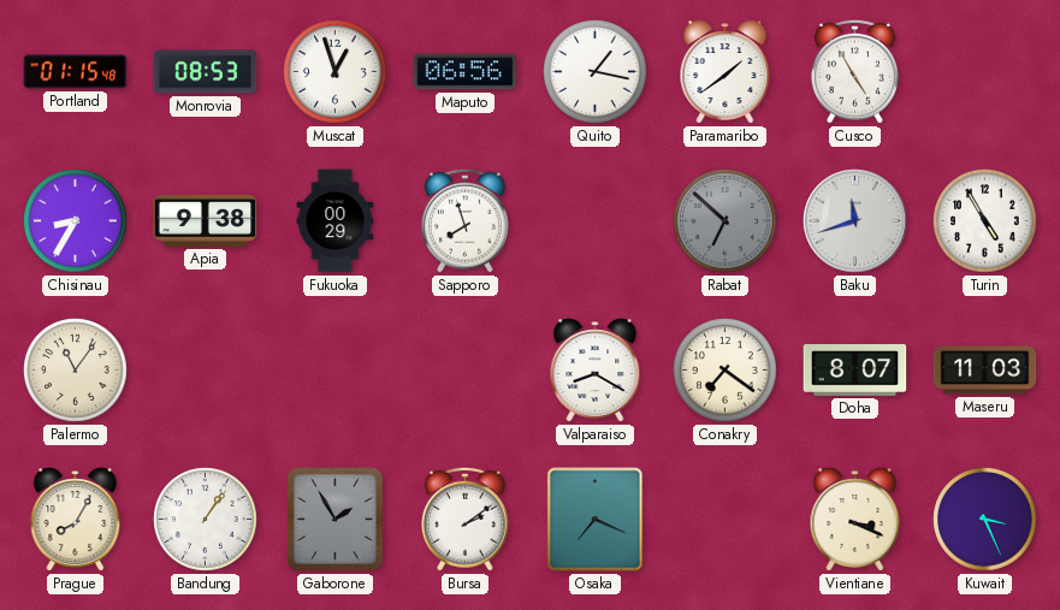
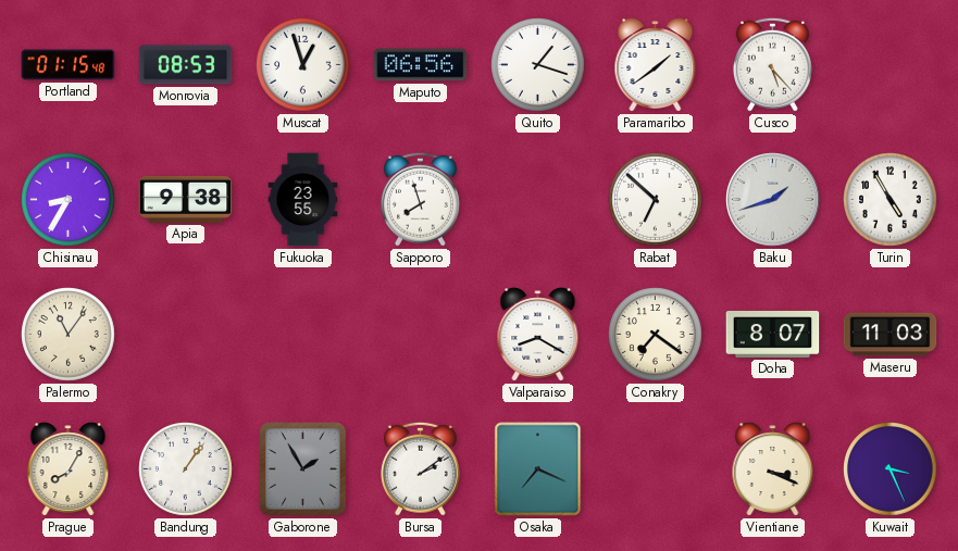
Quito: 1:17 -> 1:18 (538, 65)
Cusco: 4:55 -> 5:23 (772, 64)
Fukuoka: 00:29 -> 23:55 (303, 200)
Rabat dial: grey -> white (656, 200)
Baku: 11:42 -> 1:42 (773, 200)
